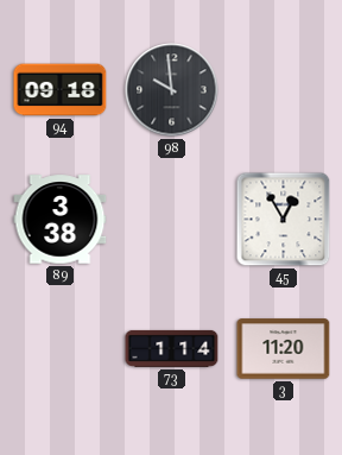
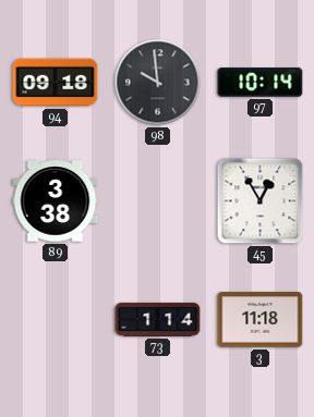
97: none -> 10:14 (261, 83)
3: 11:20 -> 11:18 (261, 320)
